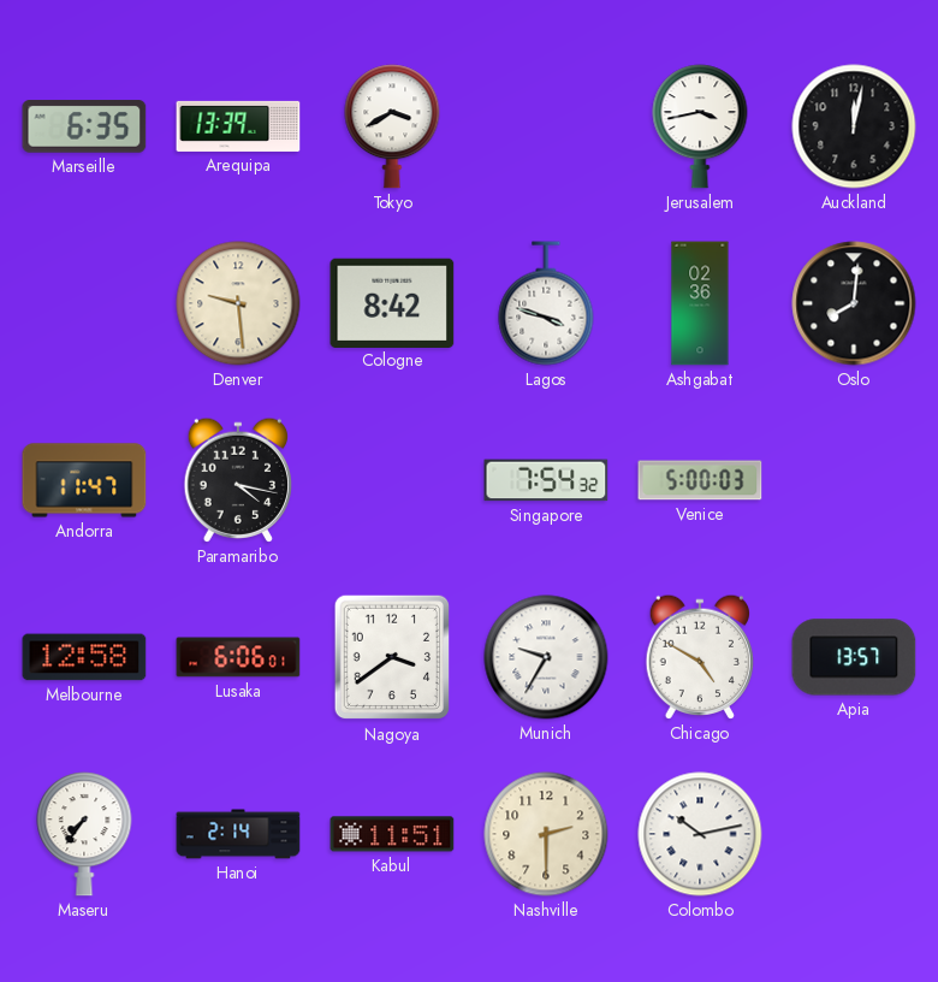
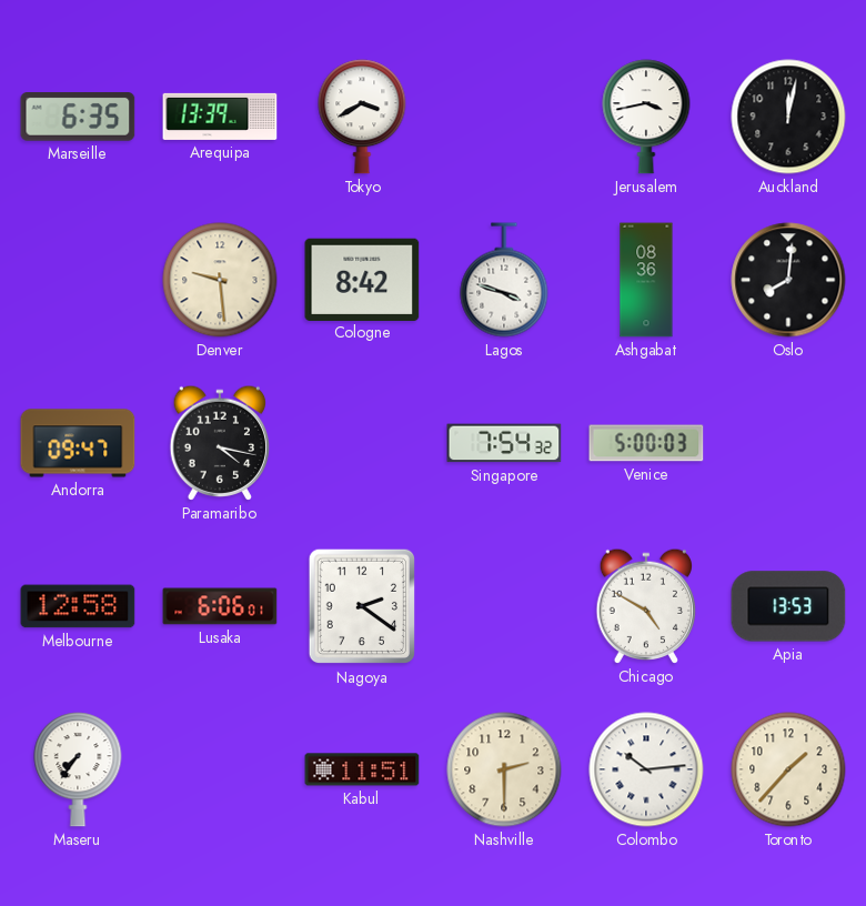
Ashgabat: 02:36 -> 08:36 (646, 280)
Andorra: 11:47 -> 09:47 (78, 443)
Nagoya: 3:39 -> 2:21 (361, 606)
Munich: 9:35 -> none (546, 657)
Apia: 13:57 -> 13:53 (788, 606)
Hanoi: 2:14 -> none (238, 834)
Colombo: 10:13 -> 10:14 (646, 769)
Toronto: none -> 1:37 (788, 769)
